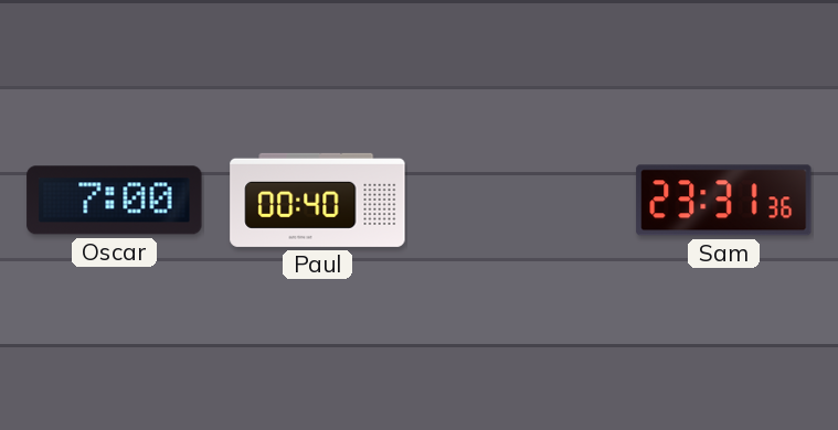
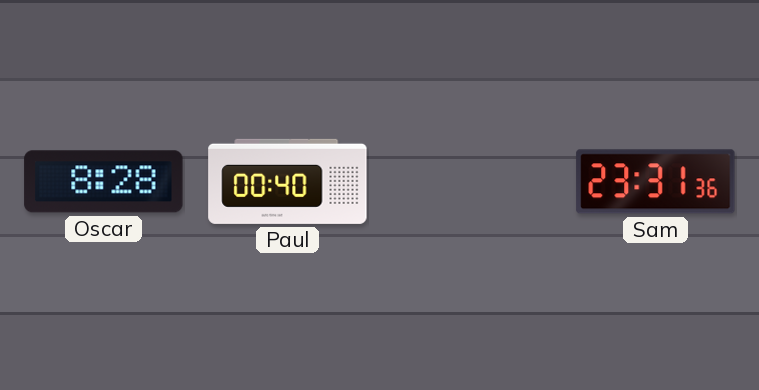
Oscar: 7:00 -> 8:28 (104, 182)
